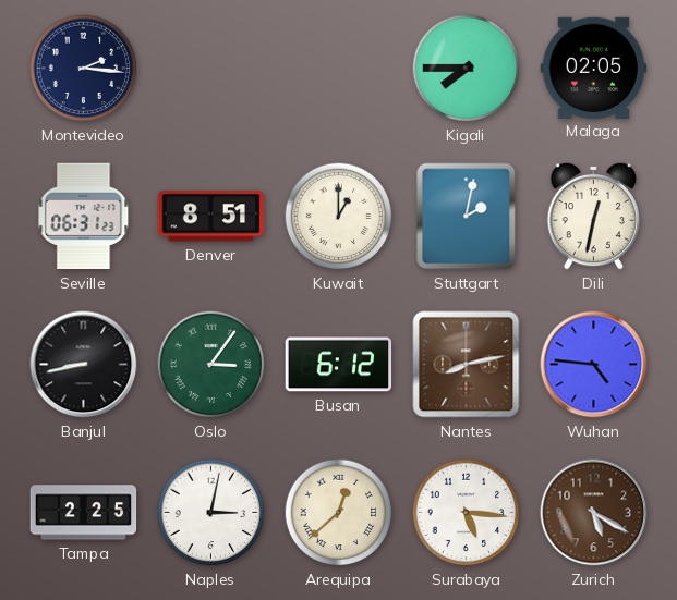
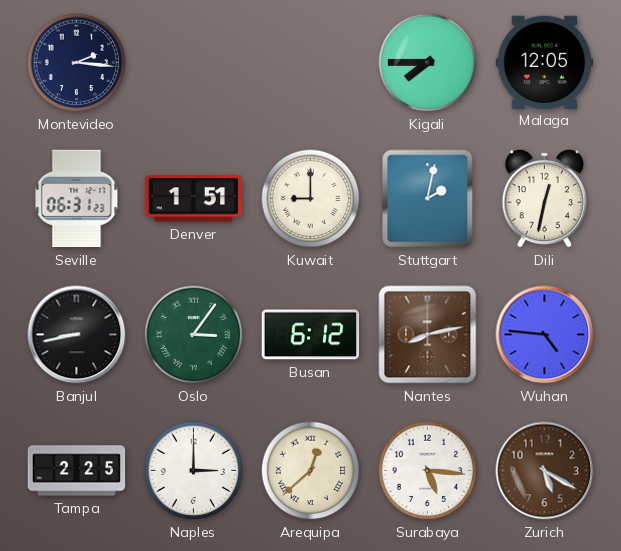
Malaga: 02:05 -> 12:05 (545, 62)
Denver: 8:51 -> 1:51 (194, 199)
Kuwait: 1:00 -> 9:00 (311, 199)
Naples: 3:02 -> 3:00 (194, 471)
